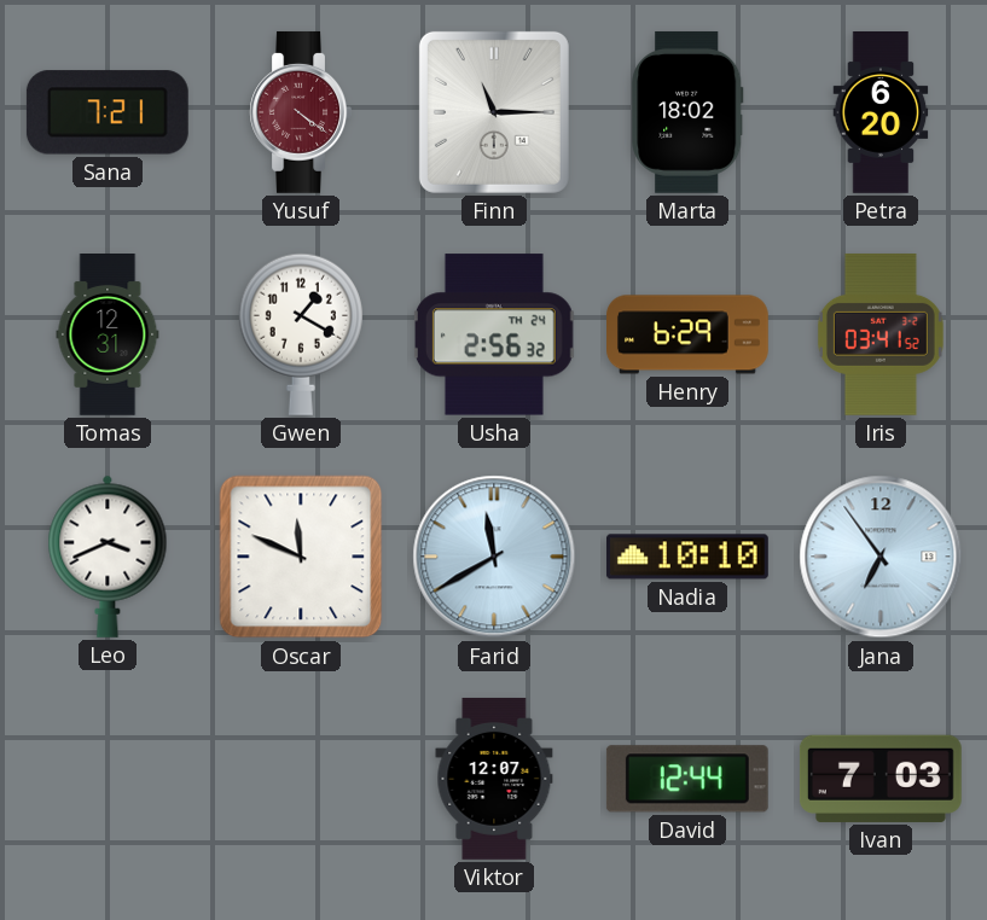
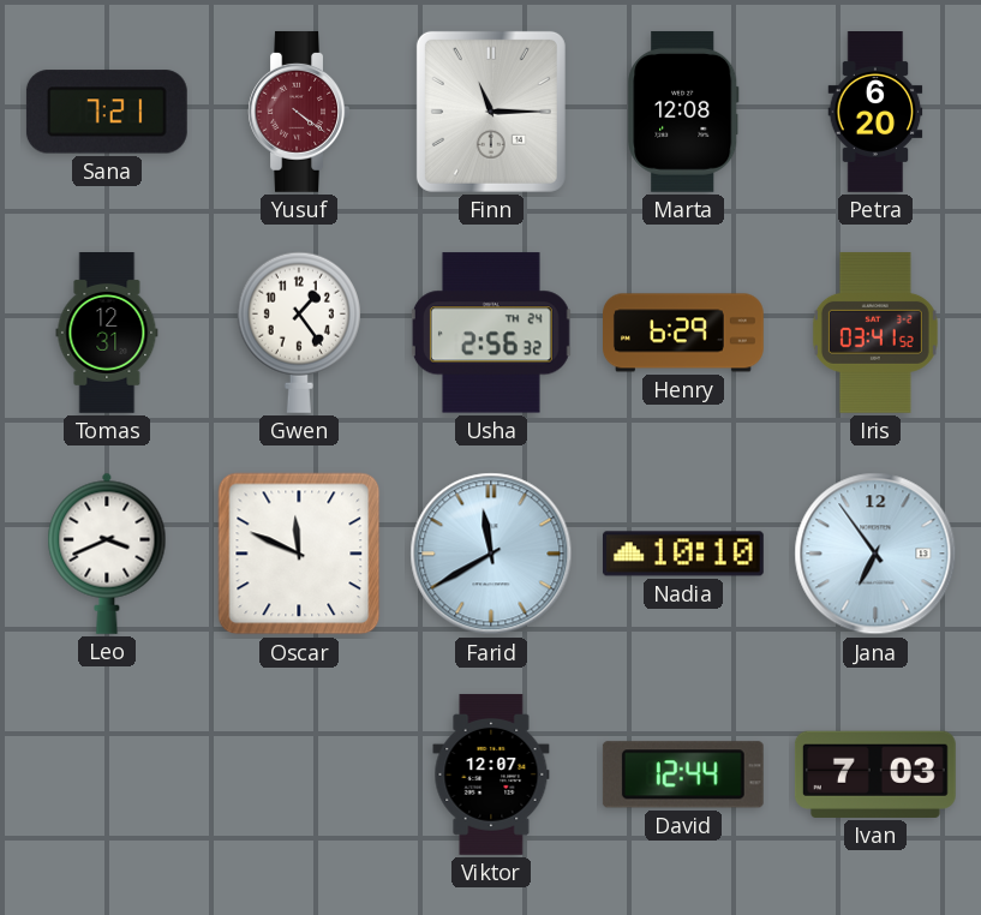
Marta: 18:02 -> 12:08 (683, 112)
Gwen: 1:20 -> 1:24 (299, 333)
